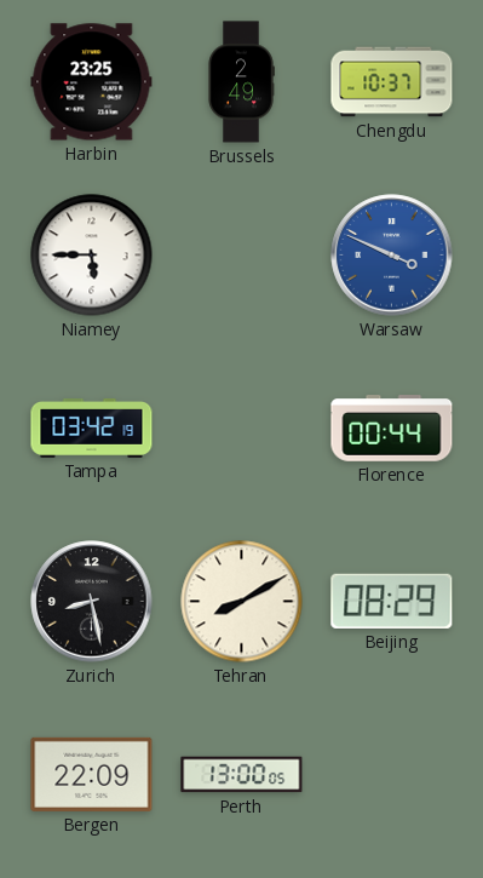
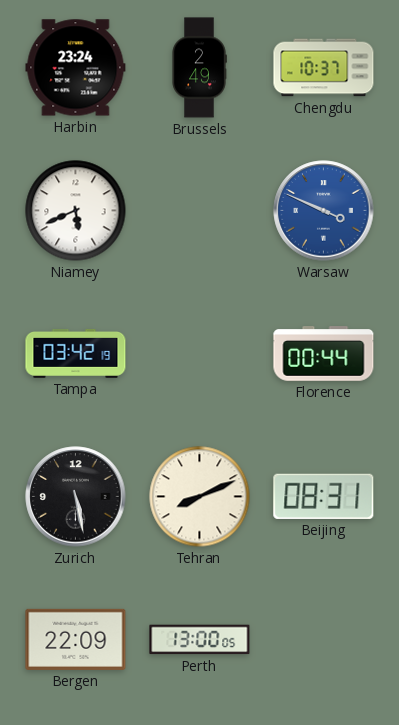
Harbin: 23:25 -> 23:24 (76, 68)
Niamey: 5:45 -> 5:41 (76, 211)
Zurich: 8:28 -> 5:28 (76, 497)
Tehran: 8:10 -> 8:11 (200, 497)
Beijing: 08:29 -> 08:31 (324, 496)
